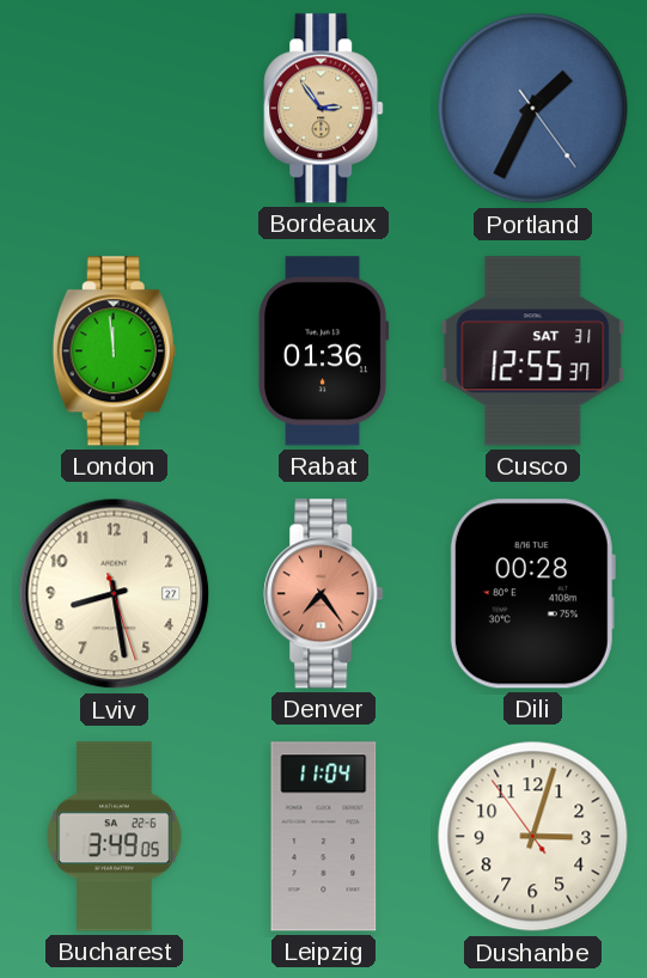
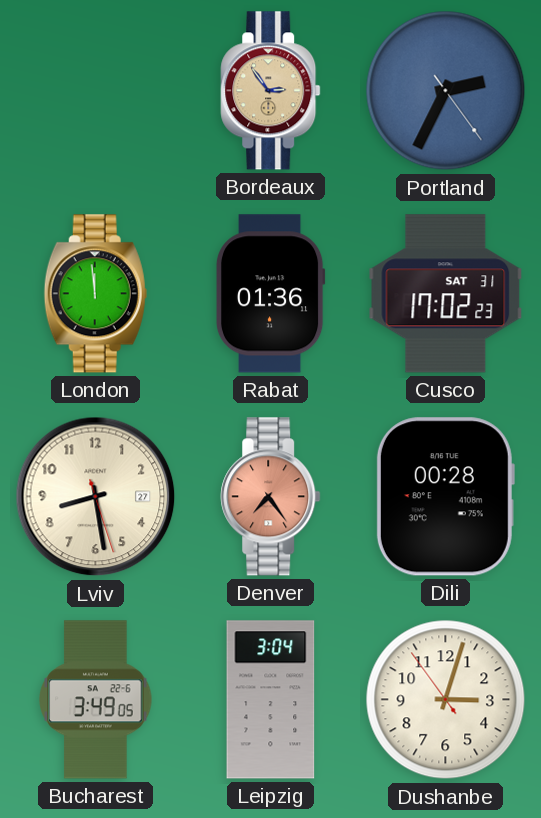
Portland: 1:34 -> 2:34 (446, 91)
Cusco: 12:55 -> 17:02 (446, 294)
Leipzig: 11:04 -> 3:04 (271, 700)
